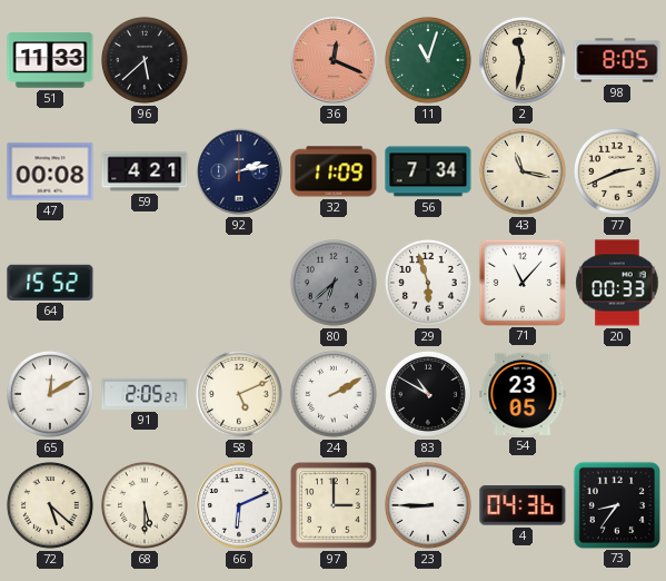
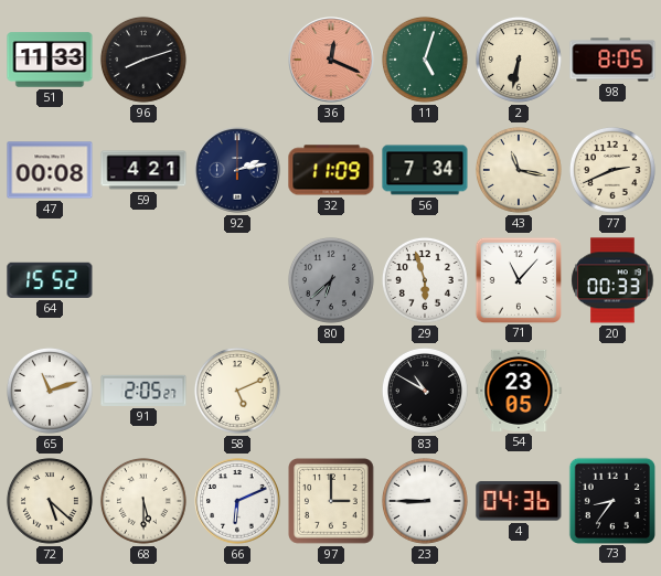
96: 5:38 -> 8:12 (143, 60)
11: 11:03 -> 5:03 (425, 60)
2: 11:32 -> 6:32 (519, 60)
65: 12:10 -> 11:12 (50, 391)
24: 2:10 -> none (334, 394)
